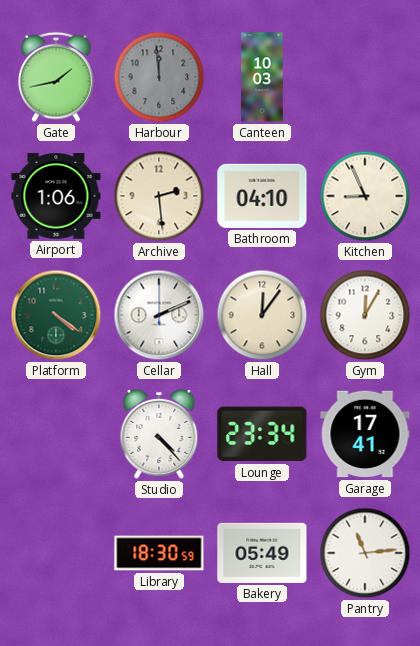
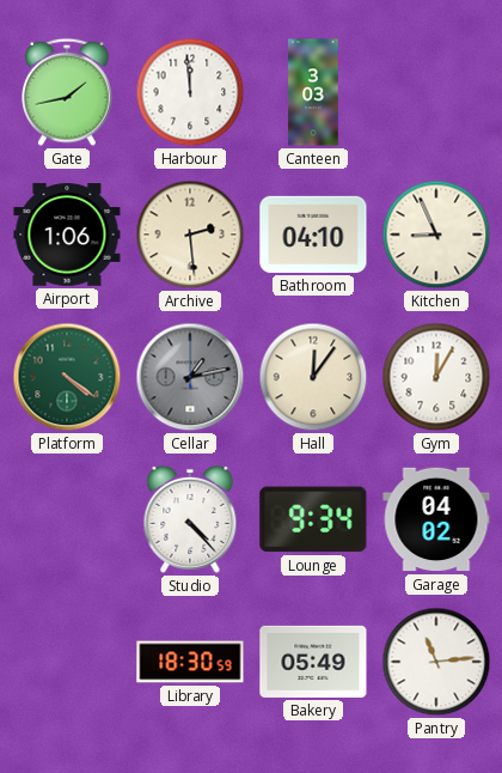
Harbour dial: grey -> white (190, 92)
Canteen: 10:03 -> 3:03 (313, 92)
Cellar: 2:11 -> 1:13 (190, 377)
Cellar dial: white -> grey (190, 377)
Lounge: 23:34 -> 9:34 (313, 519)
Garage: 17:41 -> 04:02 (436, 519)
